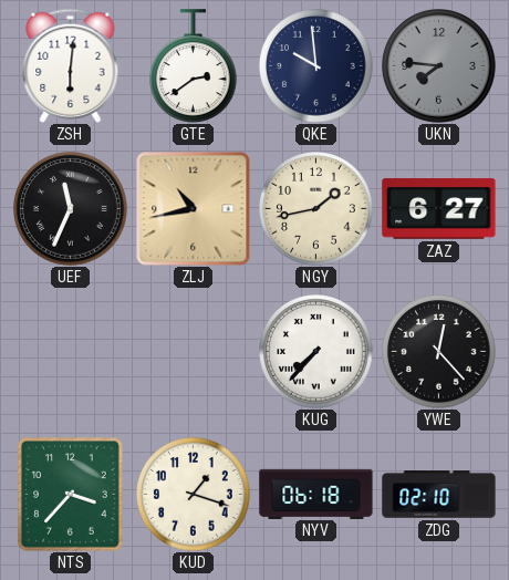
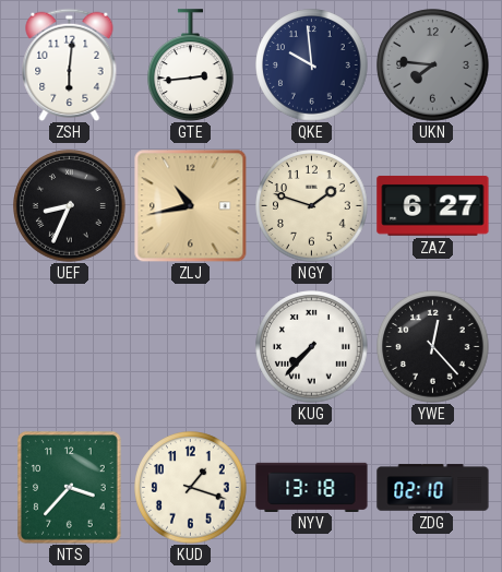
GTE: 2:39 -> 2:44 (191, 65)
UEF: 11:34 -> 8:34 (70, 206)
NGY: 1:43 -> 1:48 (312, 206)
NYV: 06:18 -> 13:18 (312, 487)
